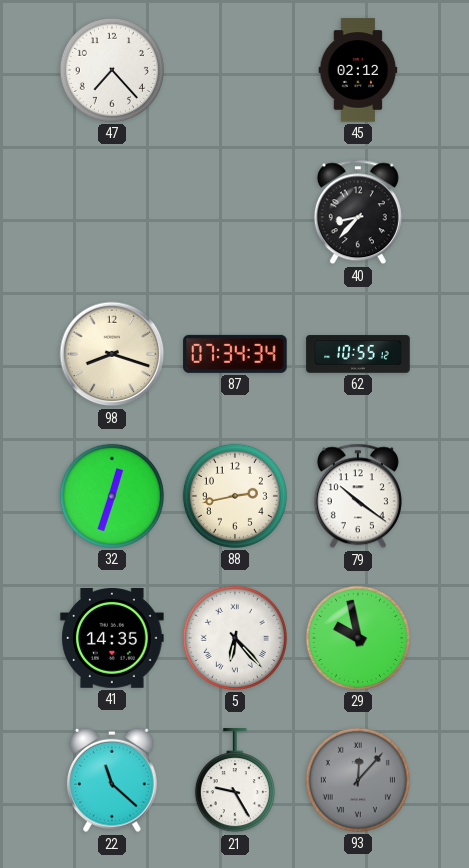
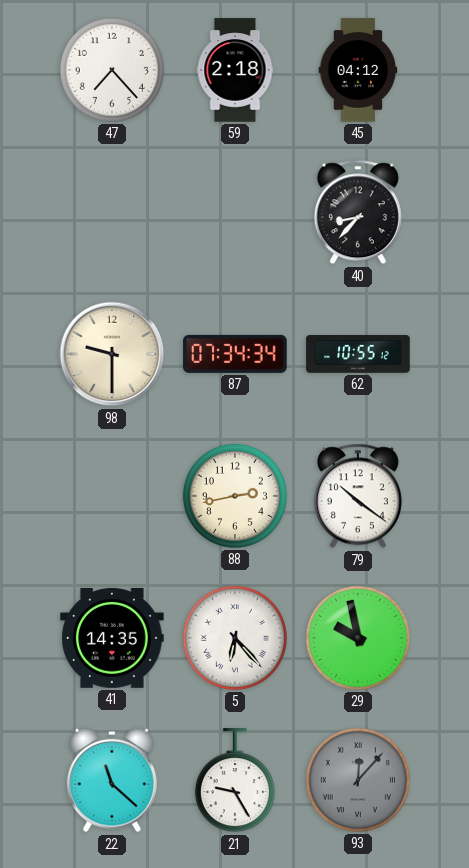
59: none -> 2:18 (235, 70)
45: 02:12 -> 04:12 (358, 70)
98: 8:18 -> 9:30 (112, 354)
32: 12:33 -> none (112, 496)
